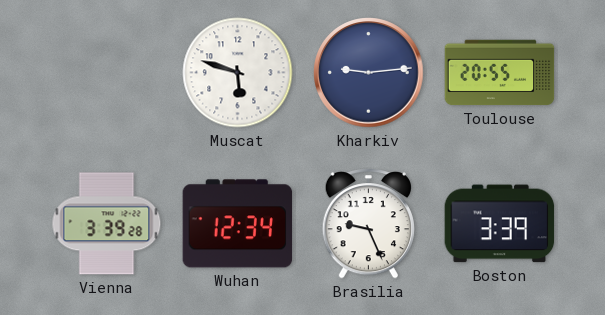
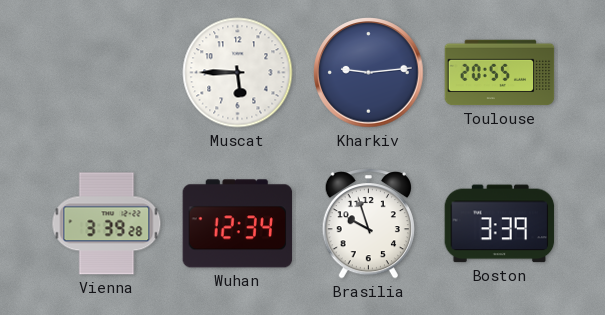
Muscat: 5:48 -> 5:45 (238, 73)
Brasilia: 9:26 -> 9:57 (368, 224)
